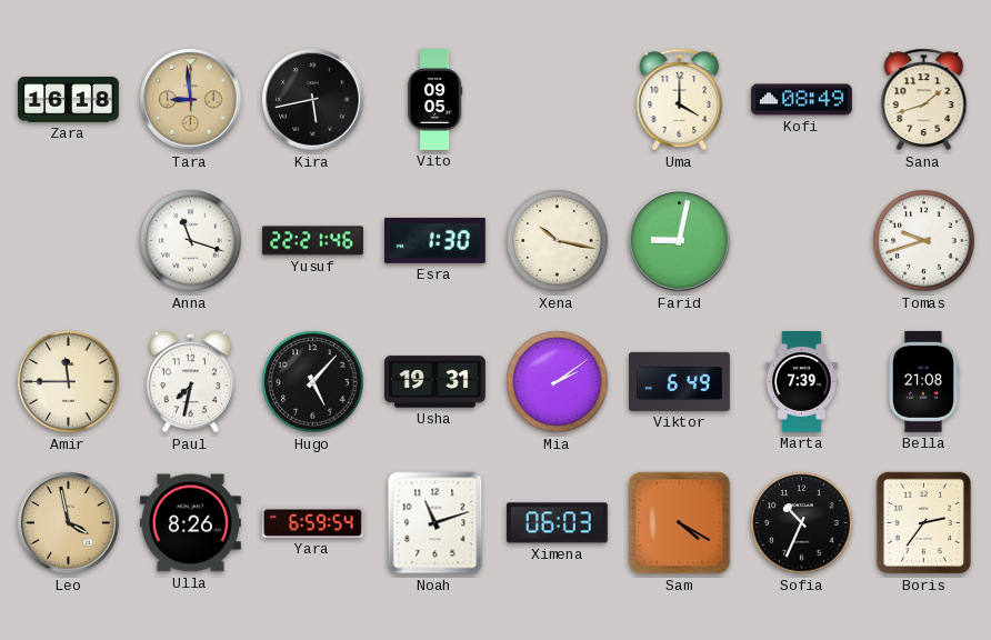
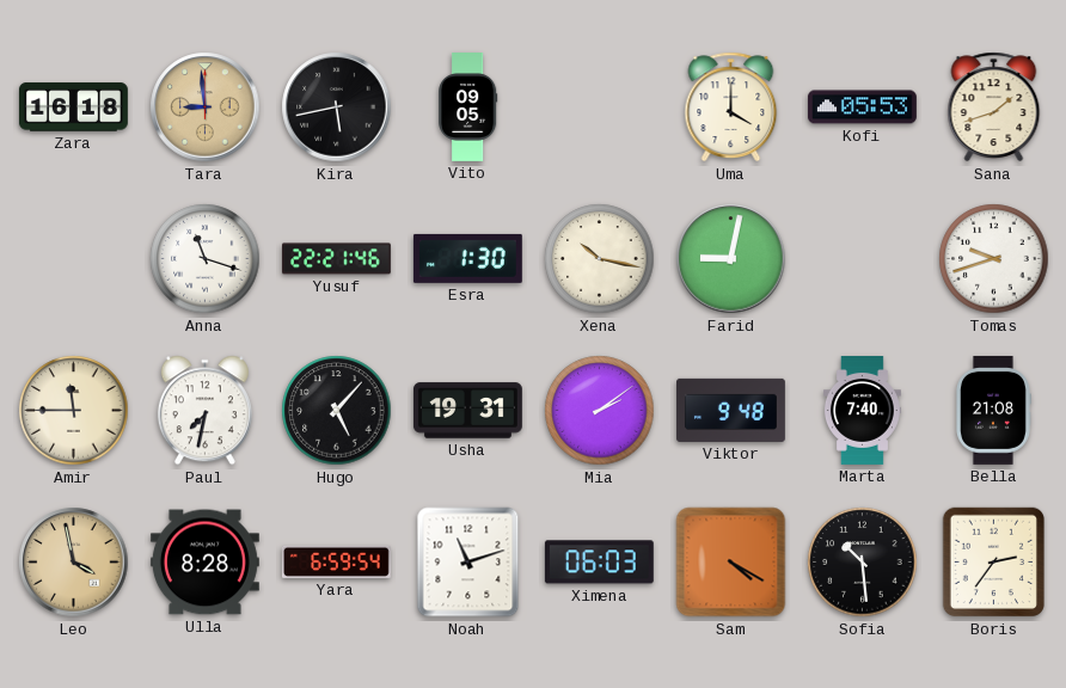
Kofi: 08:49 -> 05:53 (862, 107)
Viktor: 6:49 -> 9:48 (731, 410)
Marta: 7:39 -> 7:40 (862, 411)
Ulla: 8:26 -> 8:28 (204, 563)
Sofia: 10:34 -> 10:29 (863, 563)
